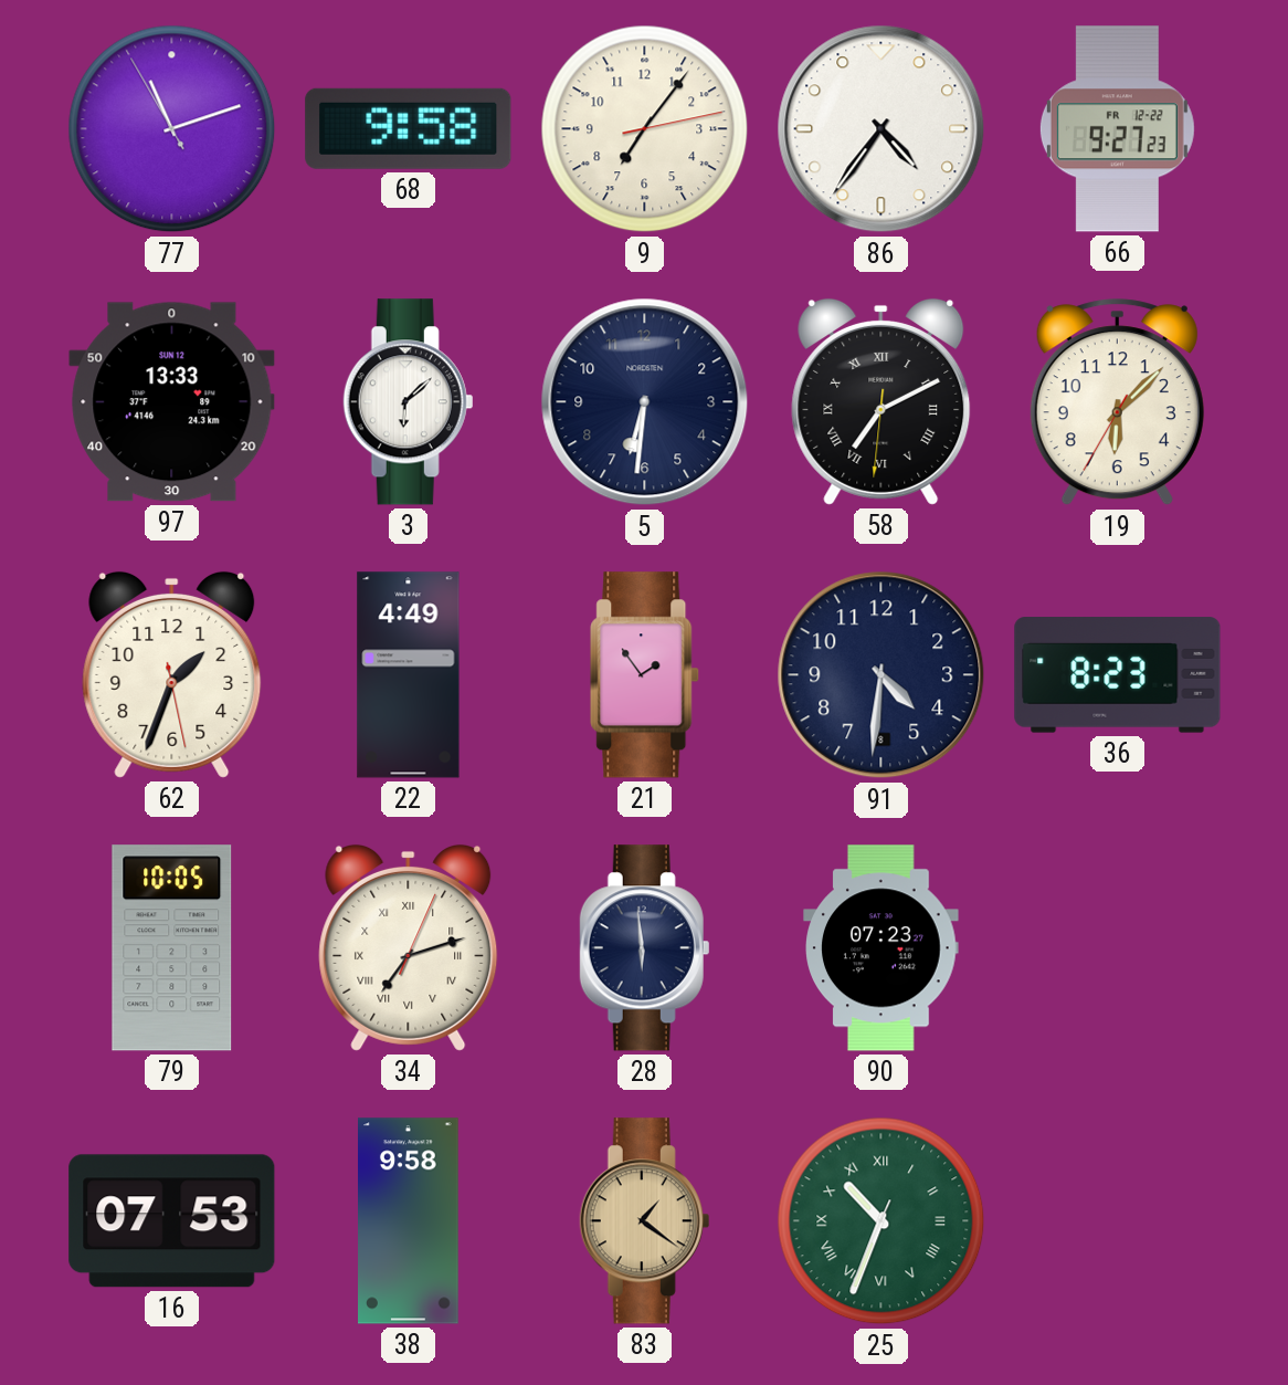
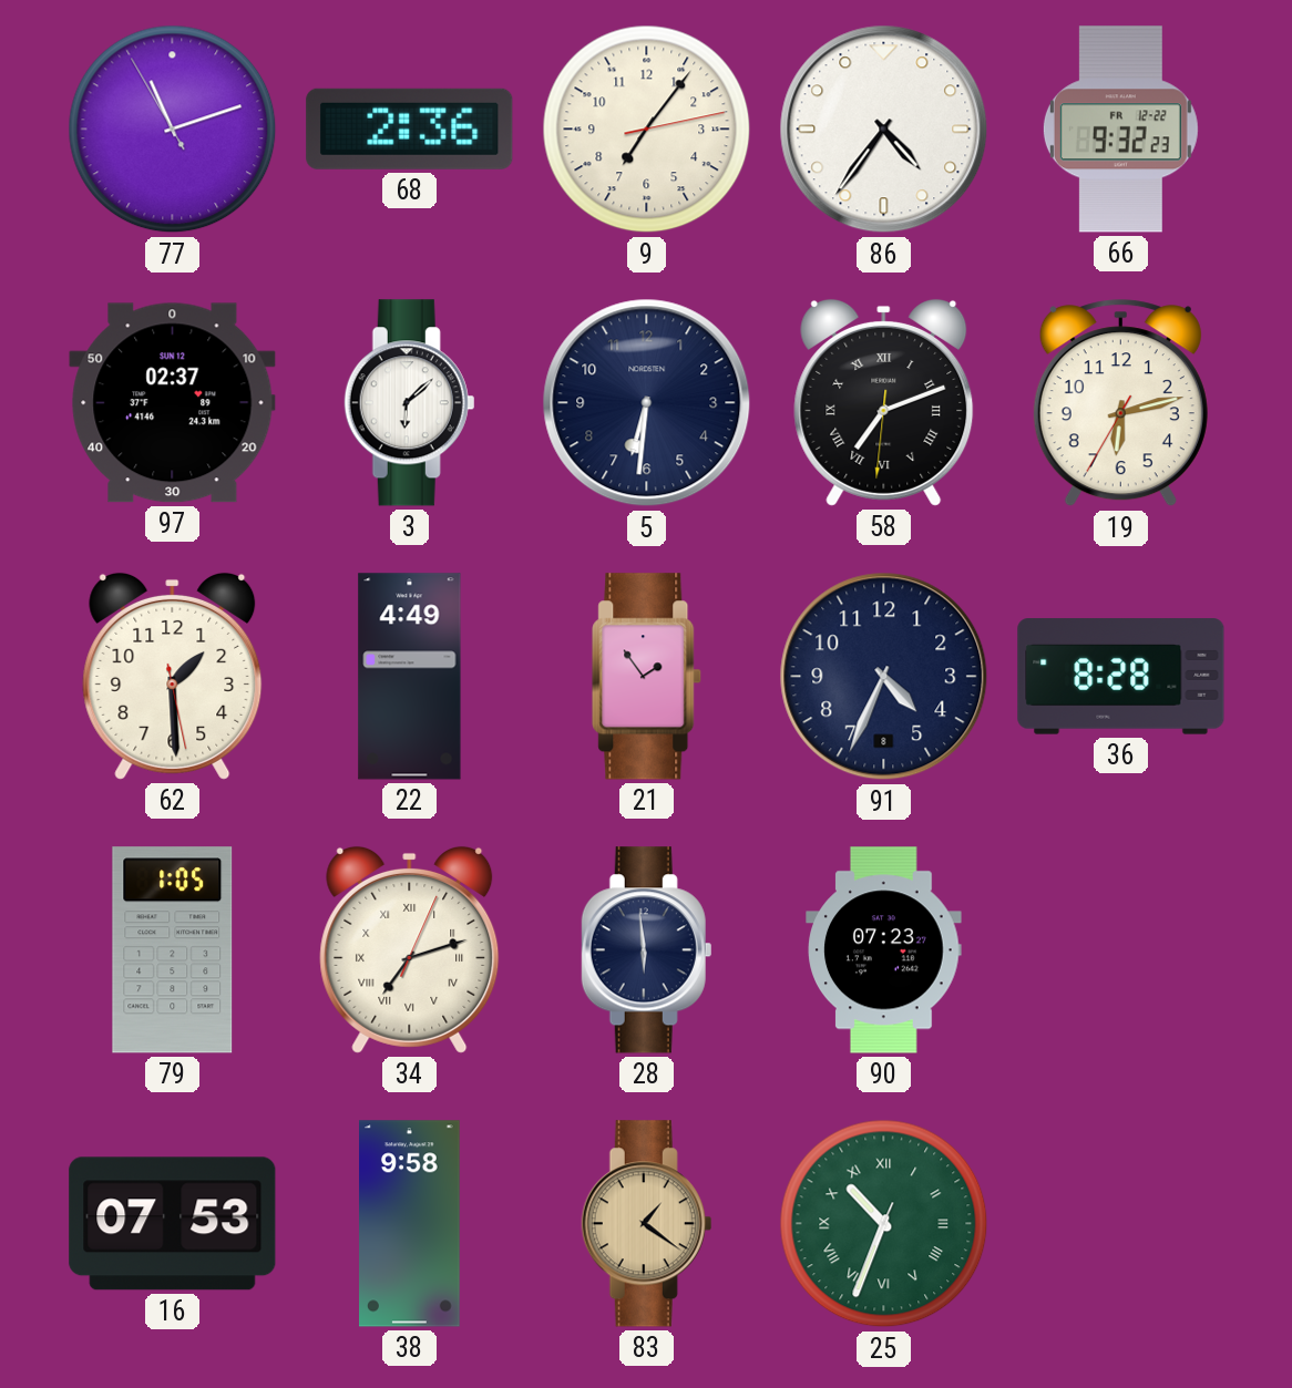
68: 9:58 -> 2:36 (410, 128)
66: 9:27 -> 9:32 (1120, 130)
97: 13:33 -> 02:37 (173, 403)
58: 7:10 -> 7:11 (884, 402)
19: 6:07 -> 6:12 (1120, 403)
62: 1:33 -> 1:29 (173, 676)
91: 4:31 -> 4:34 (884, 677)
36: 8:23 -> 8:28 (1121, 677)
79: 10:05 -> 1:05 (173, 950)
